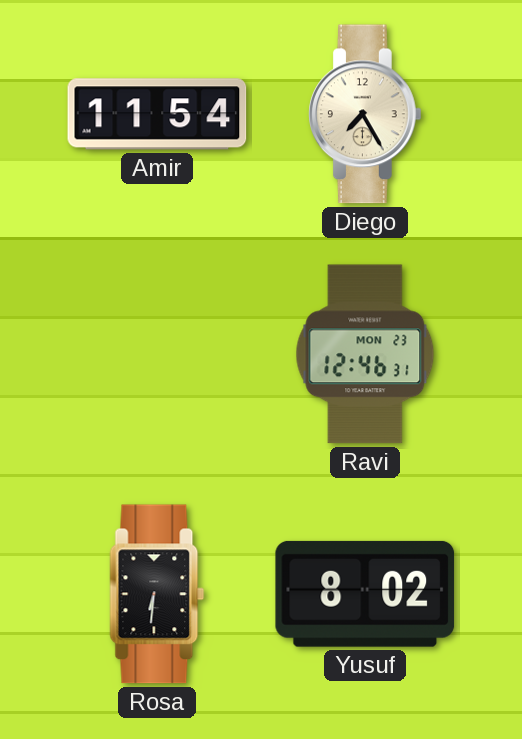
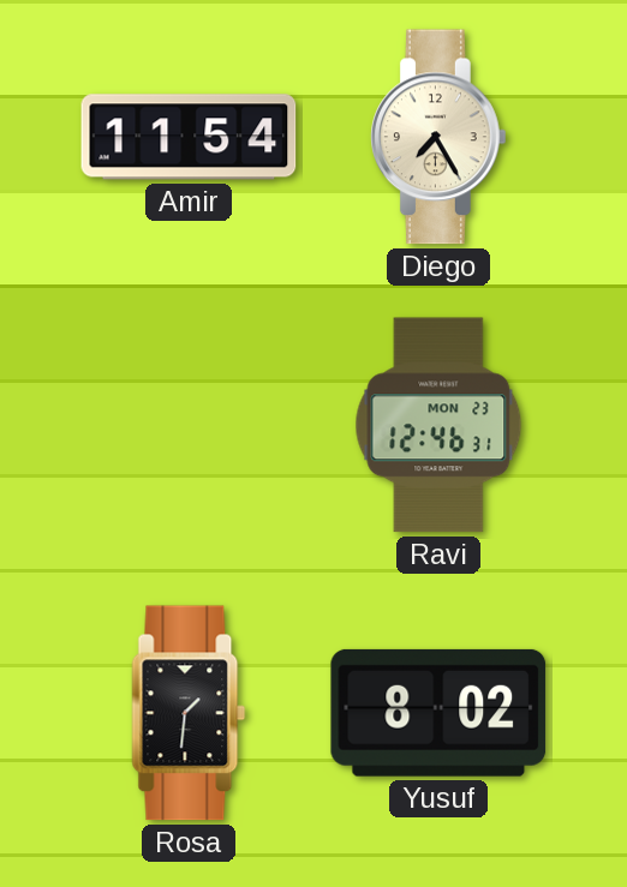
Rosa: 6:31 -> 1:31 (189, 713)
